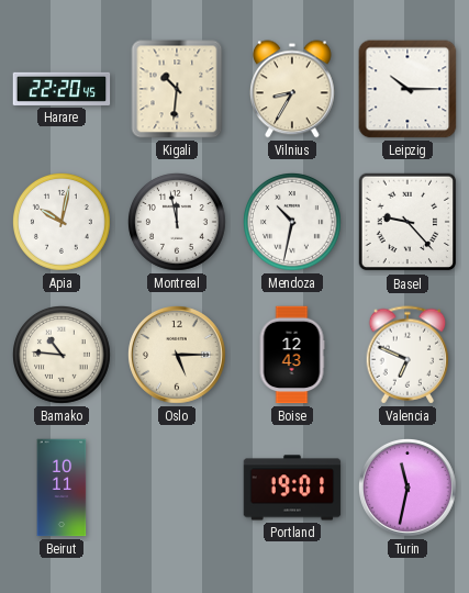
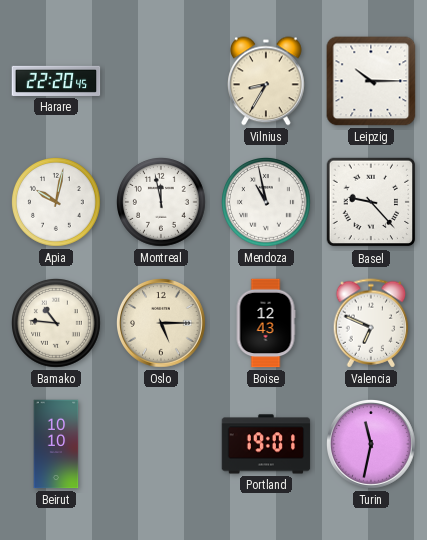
Kigali: 10:31 -> none (177, 89)
Mendoza: 10:32 -> 10:58 (267, 203)
Beirut: 10:11 -> 10:10 (56, 444)
